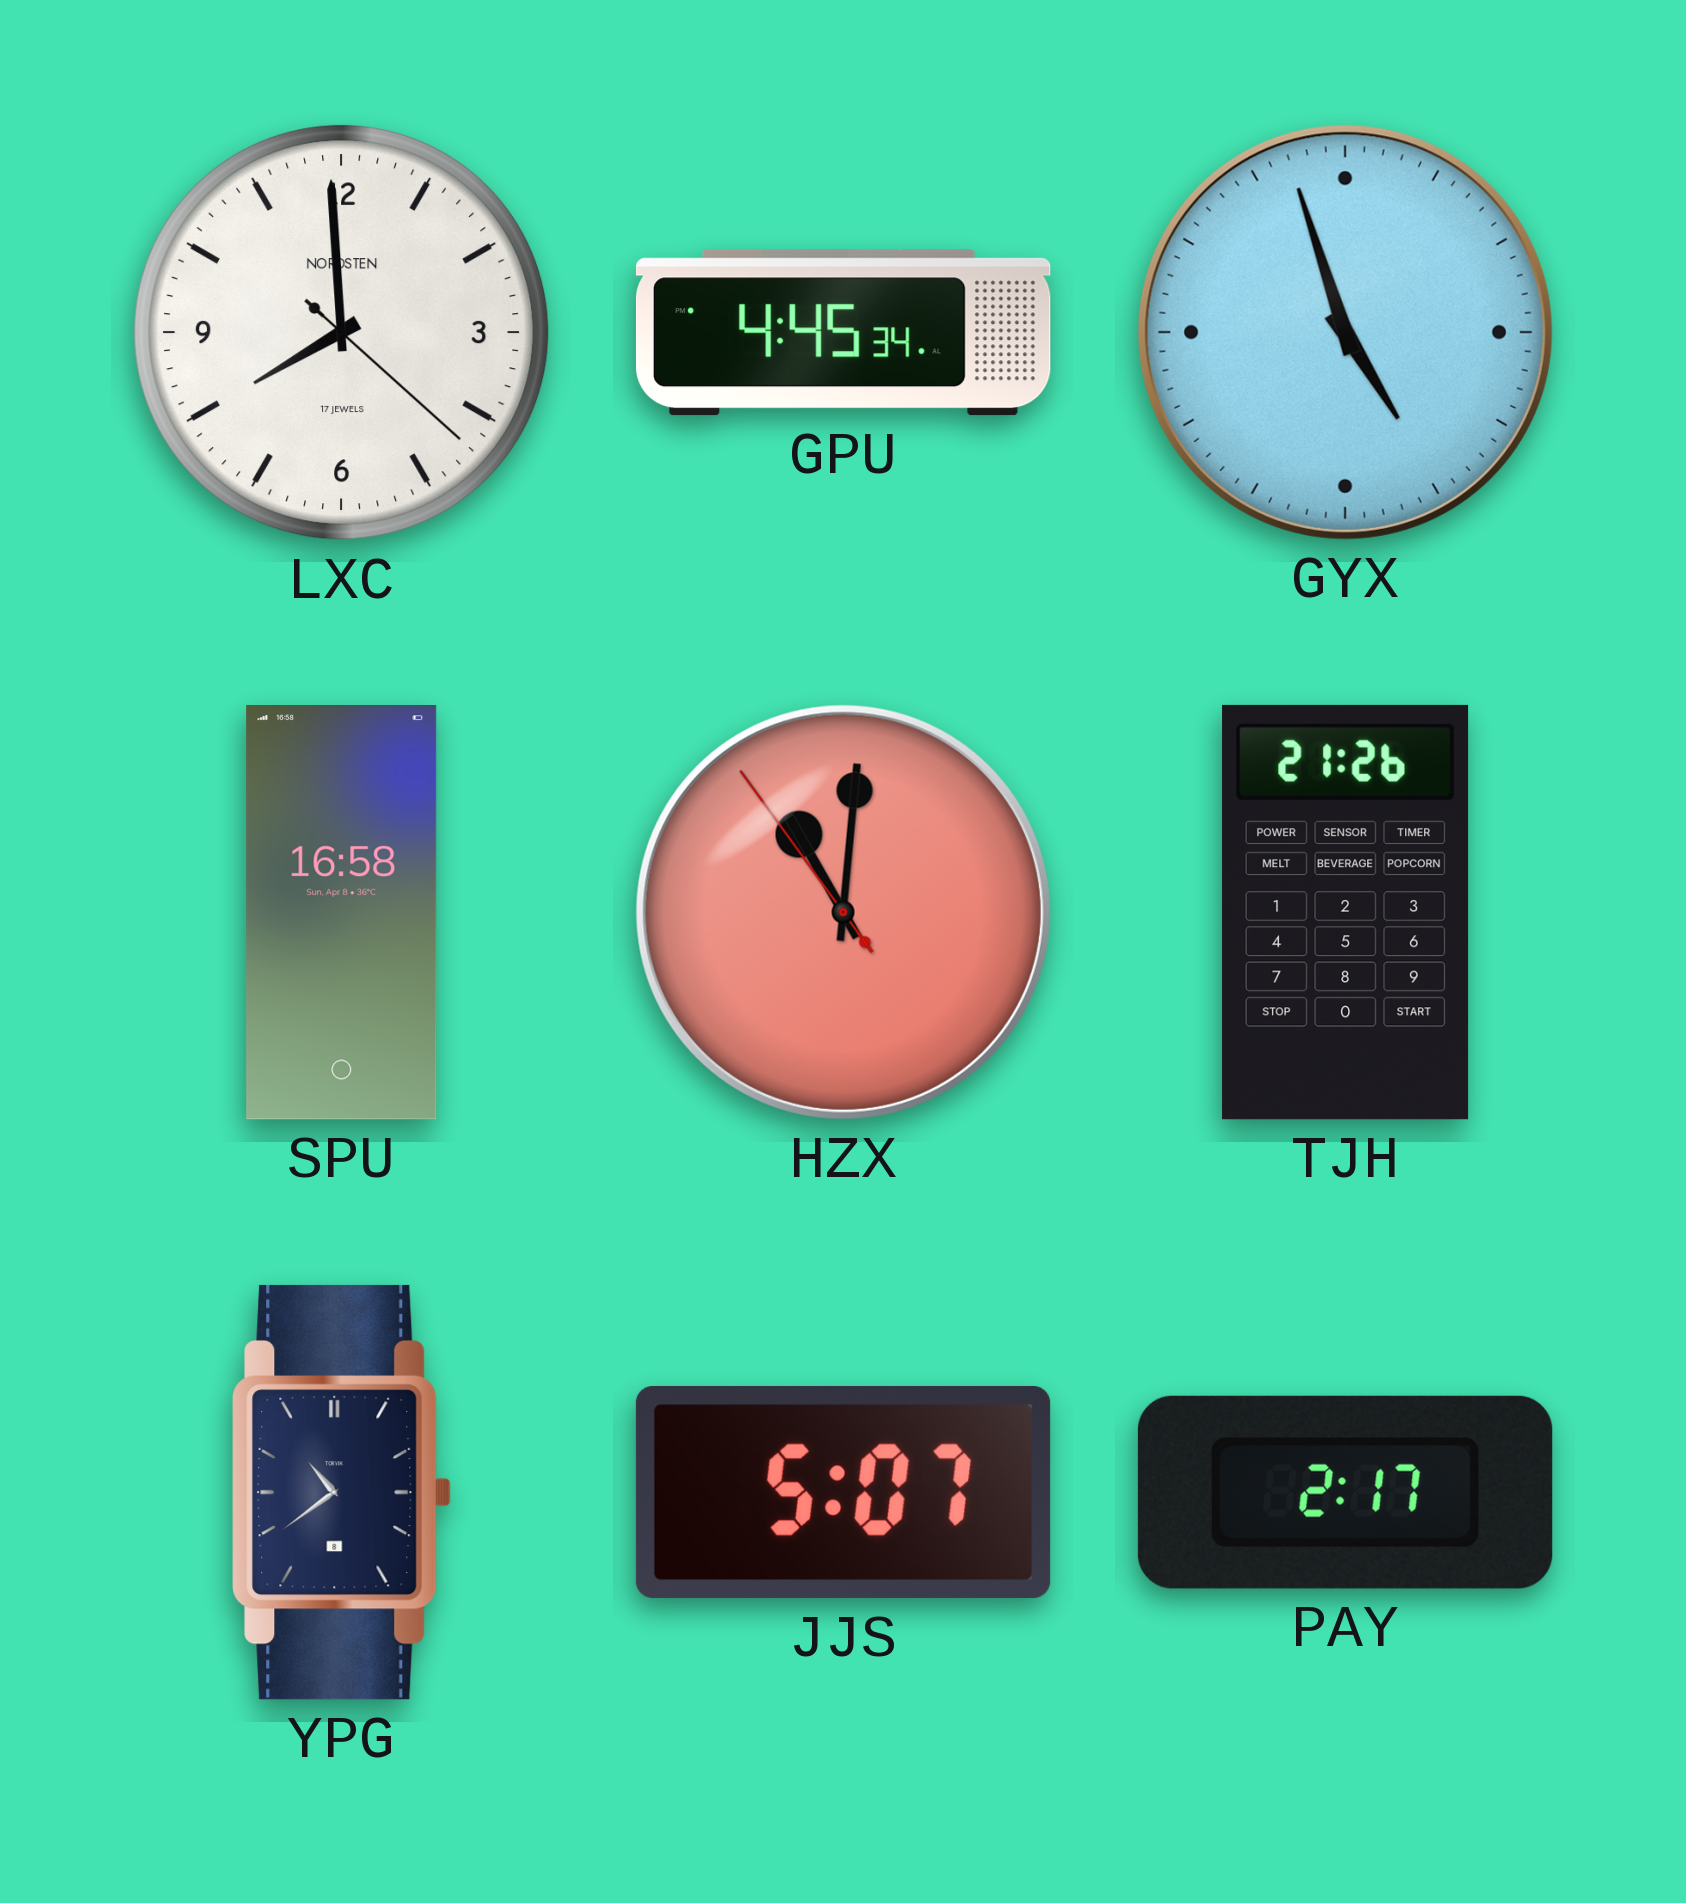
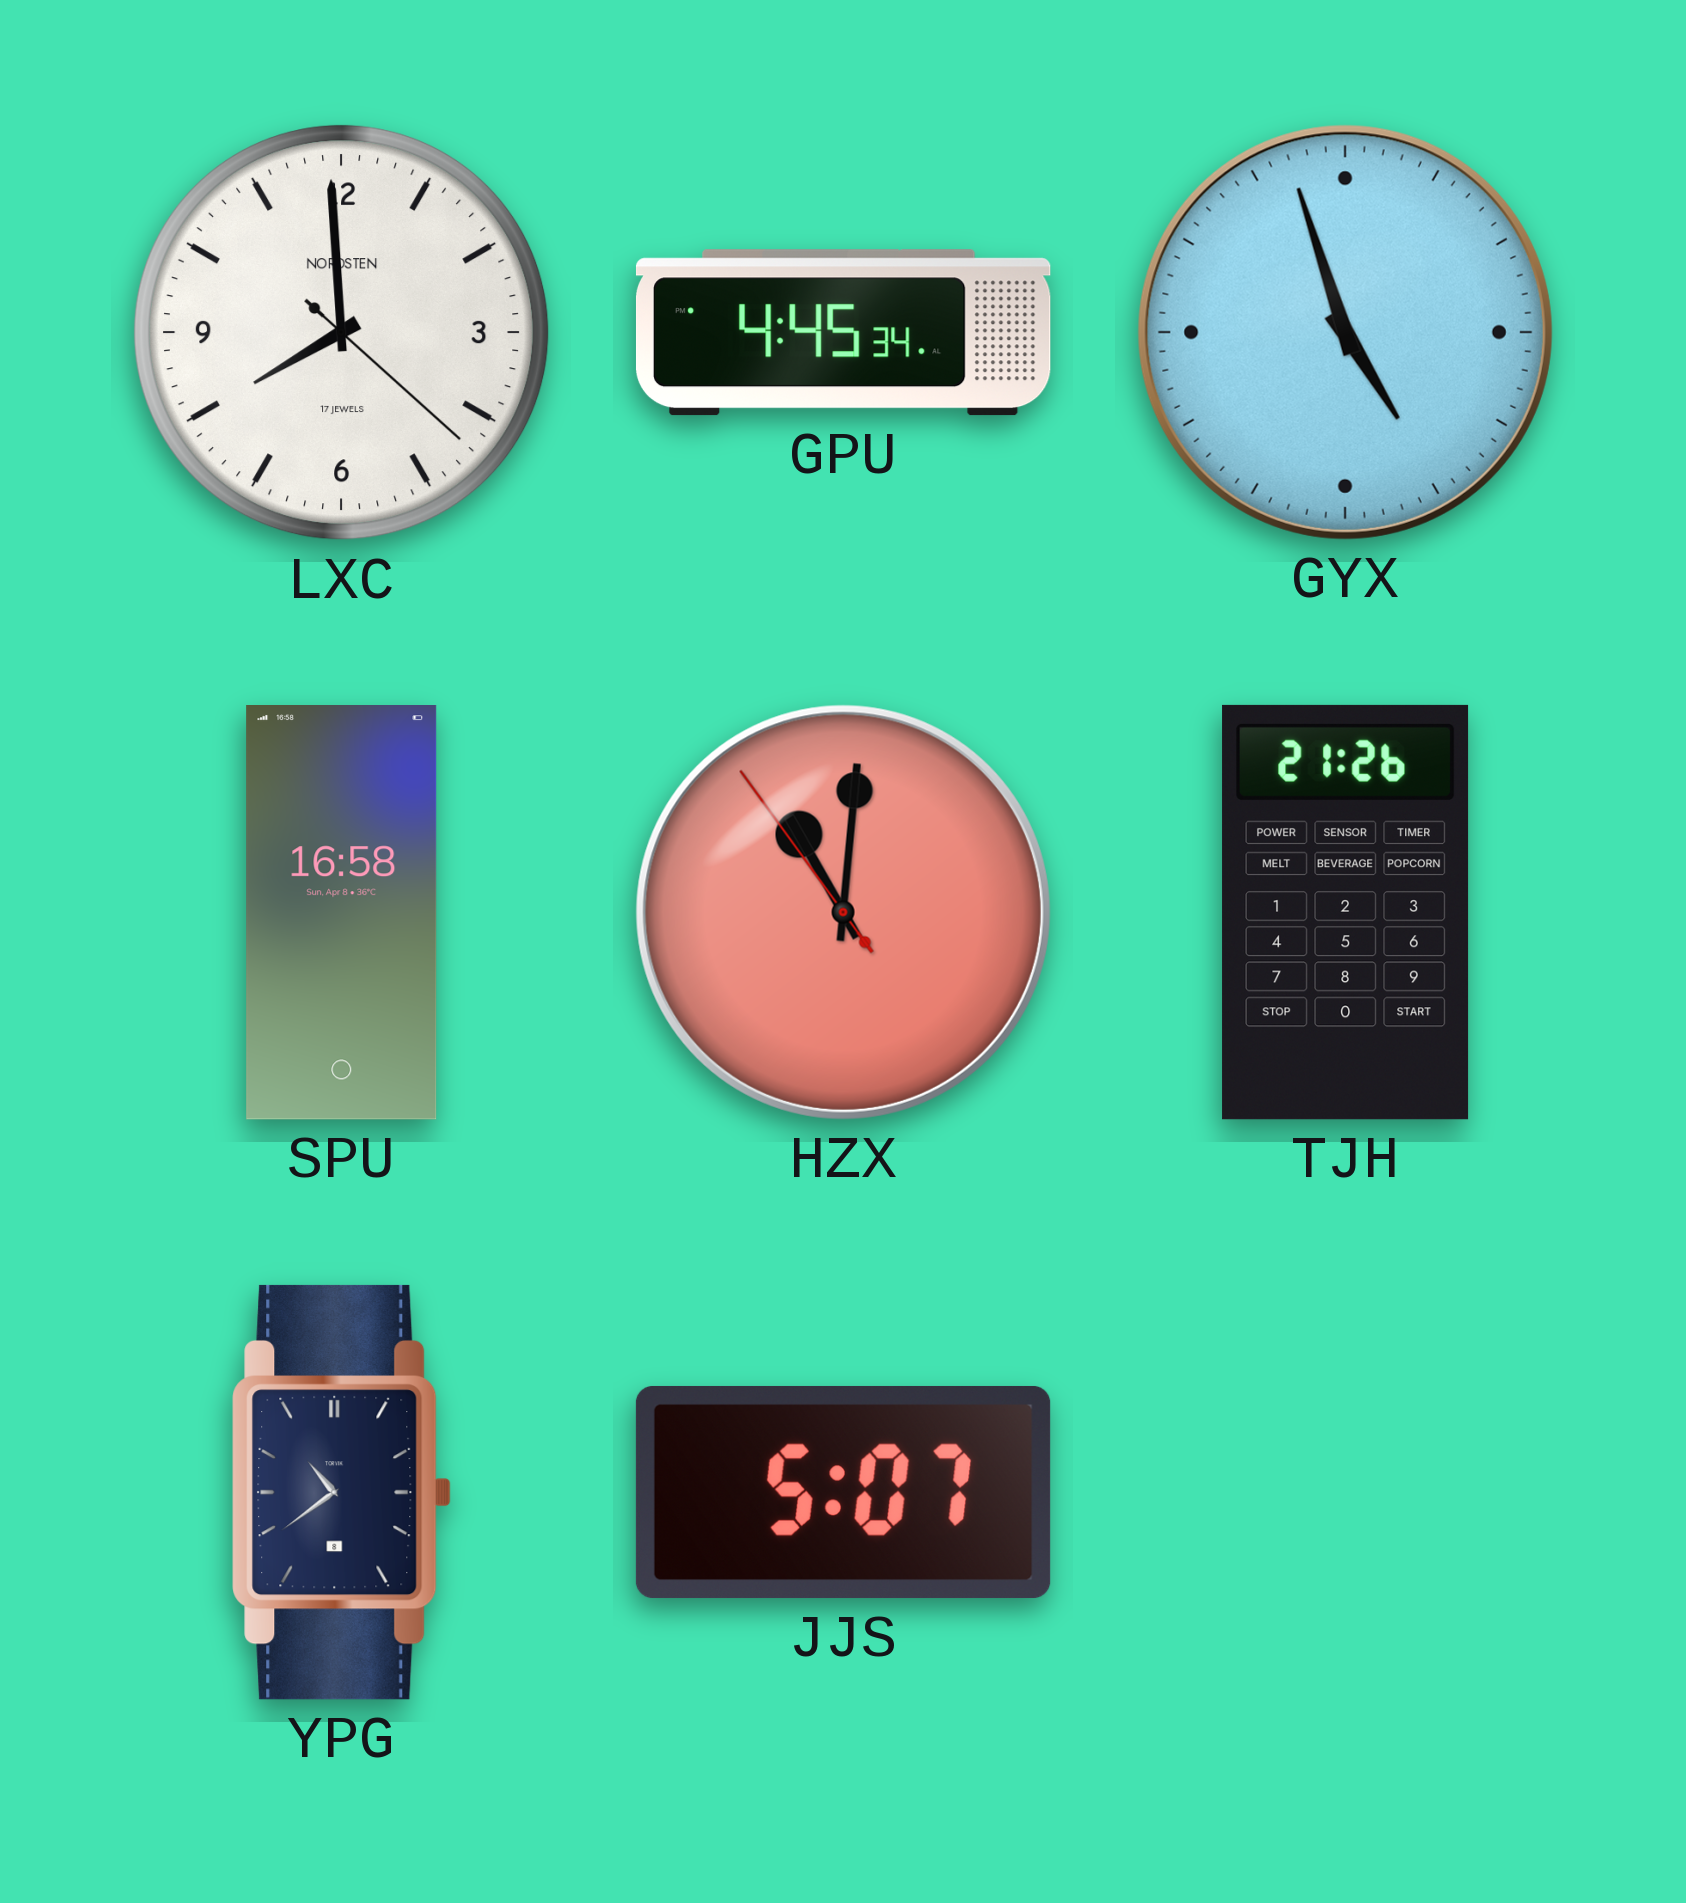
PAY: 2:17 -> none (1345, 1492)
